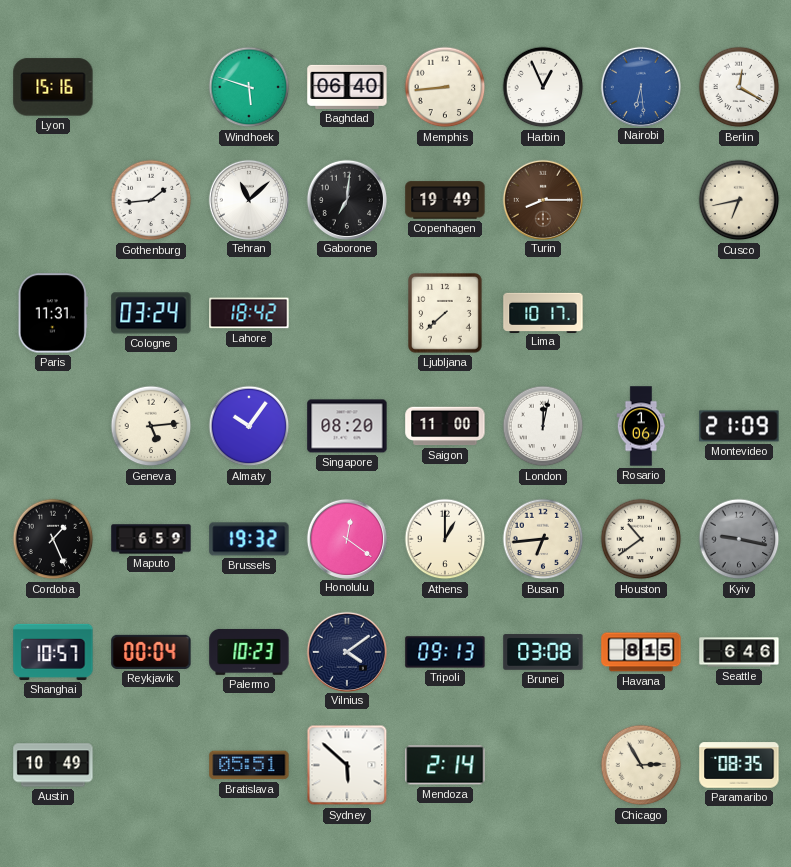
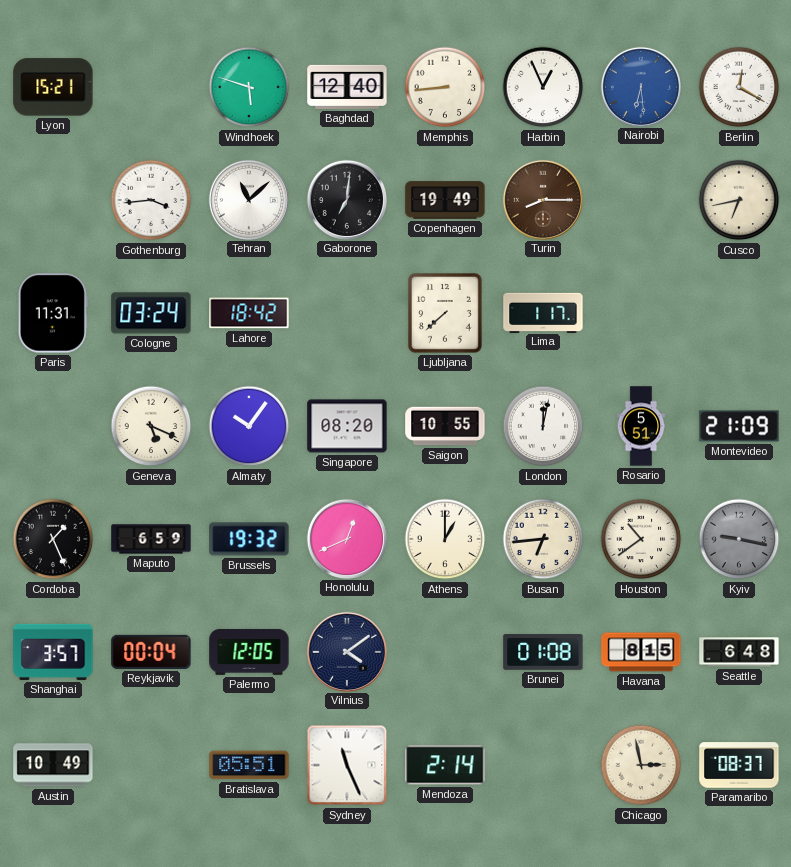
Lyon: 15:16 -> 15:21 (53, 87)
Baghdad: 06:40 -> 12:40 (347, 87)
Gothenburg: 1:44 -> 3:44 (151, 200)
Lima: 10:17 -> 1:17 (543, 312)
Geneva: 5:14 -> 5:19 (151, 426)
Saigon: 11:00 -> 10:55 (445, 426)
Rosario: 1:06 -> 5:51 (641, 426)
Honolulu: 12:21 -> 12:41 (346, 538)
Shanghai: 10:57 -> 3:57 (53, 652)
Palermo: 10:23 -> 12:05 (249, 652)
Tripoli: 09:13 -> none (445, 652)
Brunei: 03:08 -> 01:08 (543, 652)
Seattle: 6:46 -> 6:48 (739, 652)
Sydney: 5:52 -> 11:26 (347, 765)
Chicago: 2:55 -> 2:58 (641, 765)
Paramaribo: 08:35 -> 08:37 (739, 765)
